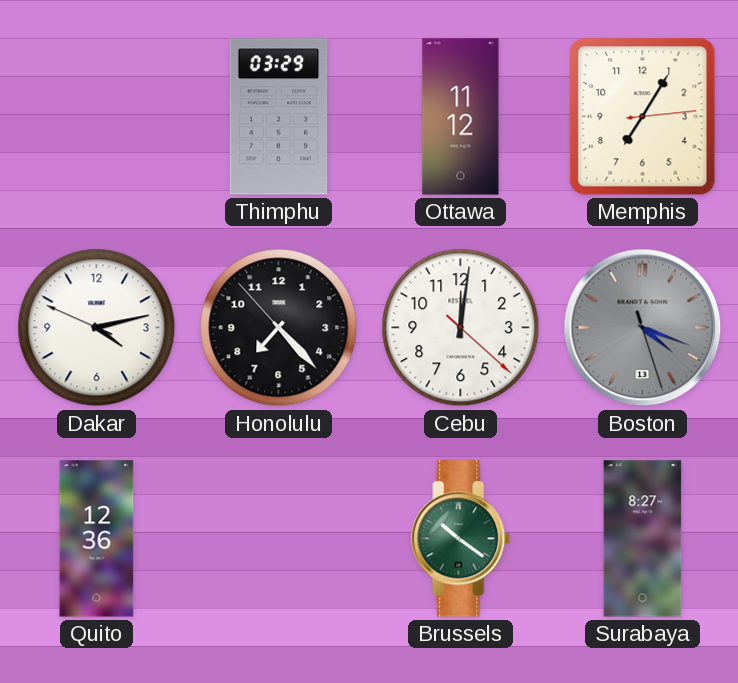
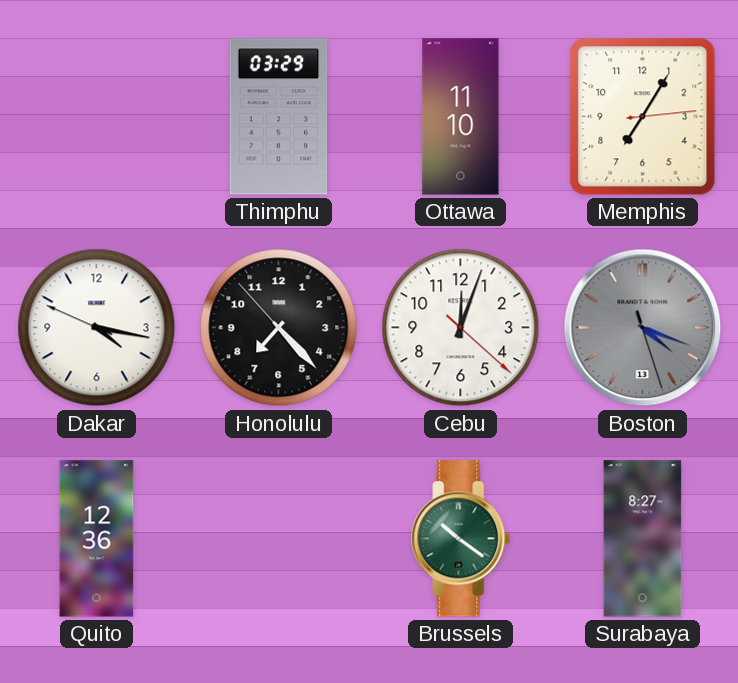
Ottawa: 11:12 -> 11:10 (461, 117)
Dakar: 4:12 -> 4:16 (97, 328)
Cebu: 12:01 -> 12:03 (461, 328)
